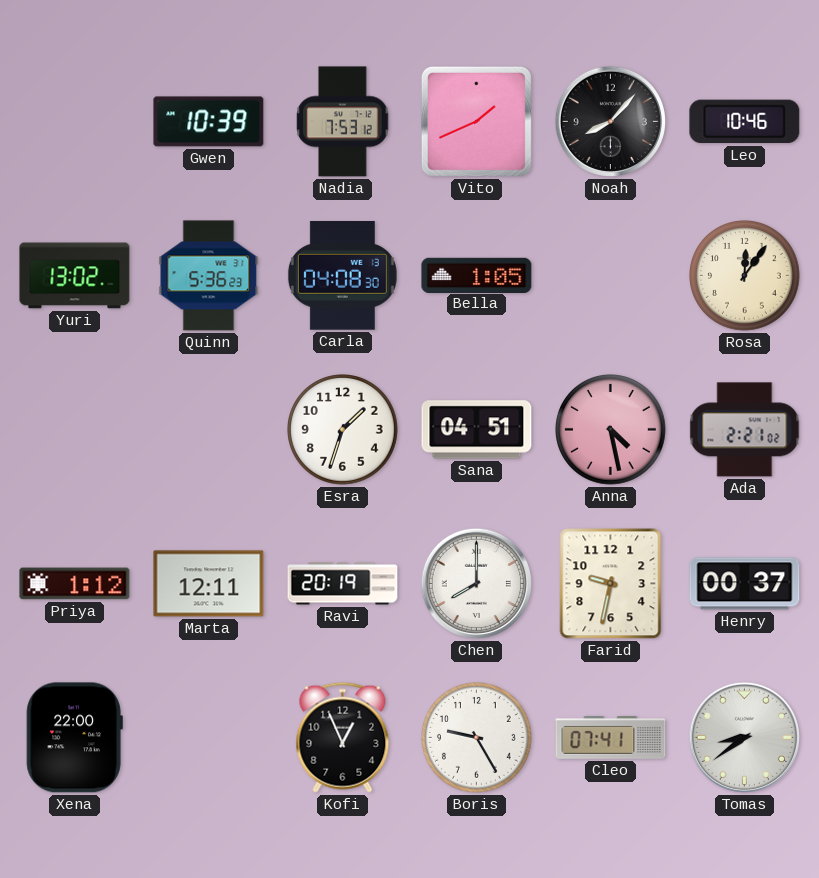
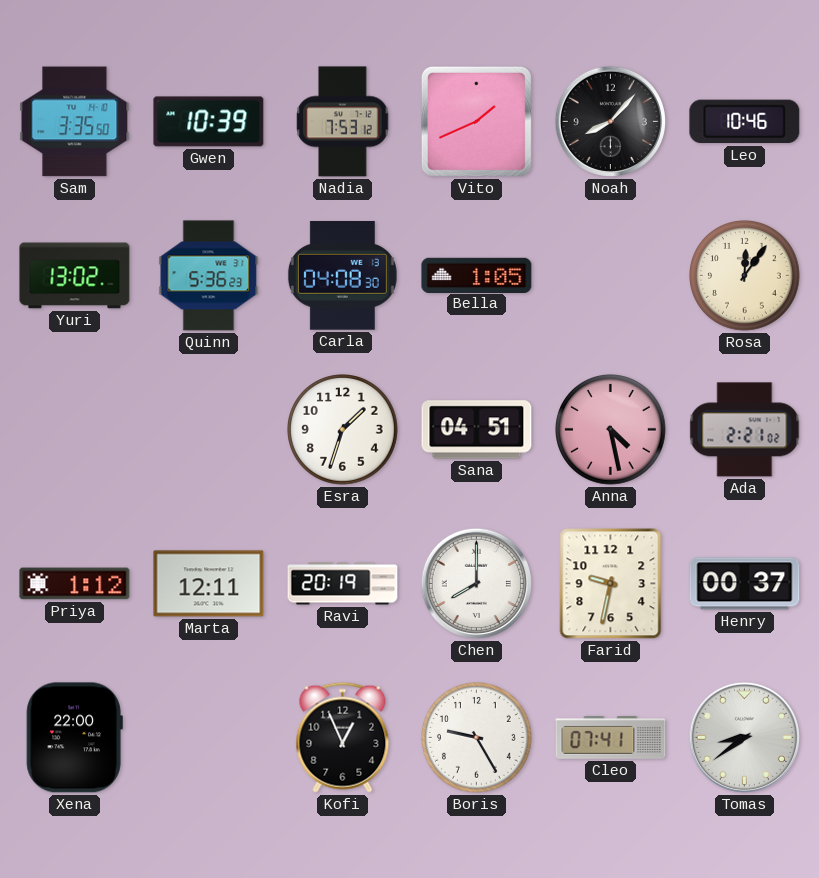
Sam: none -> 3:35 (75, 122)
